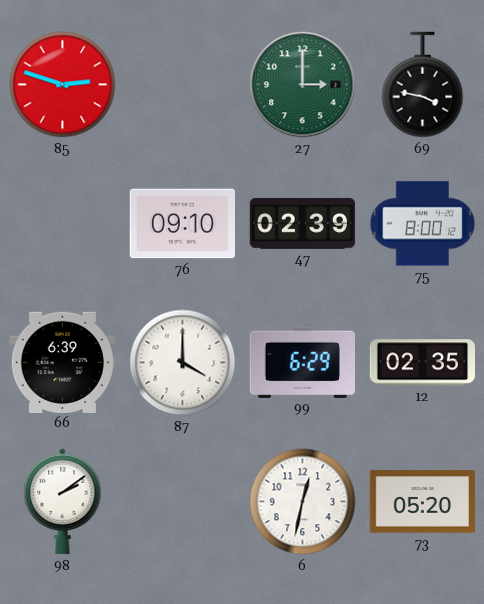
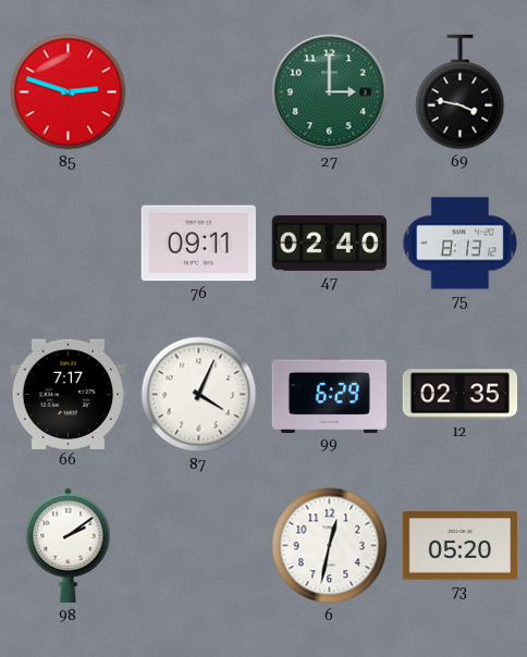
76: 09:10 -> 09:11 (198, 244)
47: 02:39 -> 02:40 (329, 243)
75: 8:00 -> 8:13 (461, 244)
66: 6:39 -> 7:17 (68, 394)
87: 4:00 -> 4:04 (199, 395)
